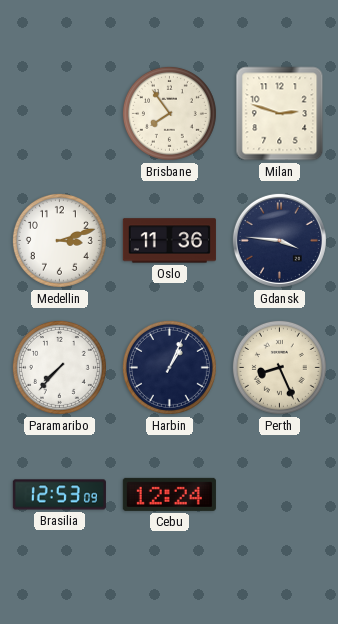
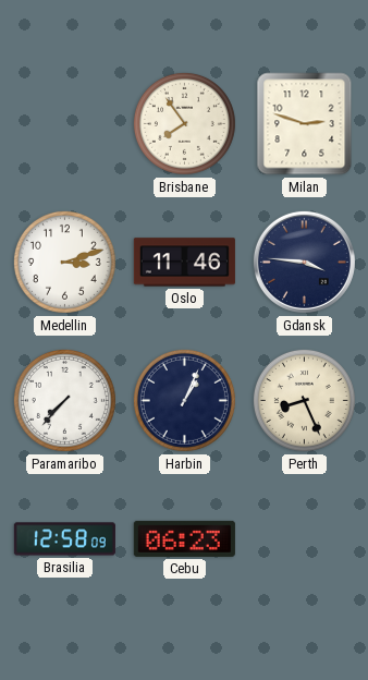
Oslo: 11:36 -> 11:46 (184, 263)
Brasilia: 12:53 -> 12:58 (64, 539)
Cebu: 12:24 -> 06:23 (184, 538)
